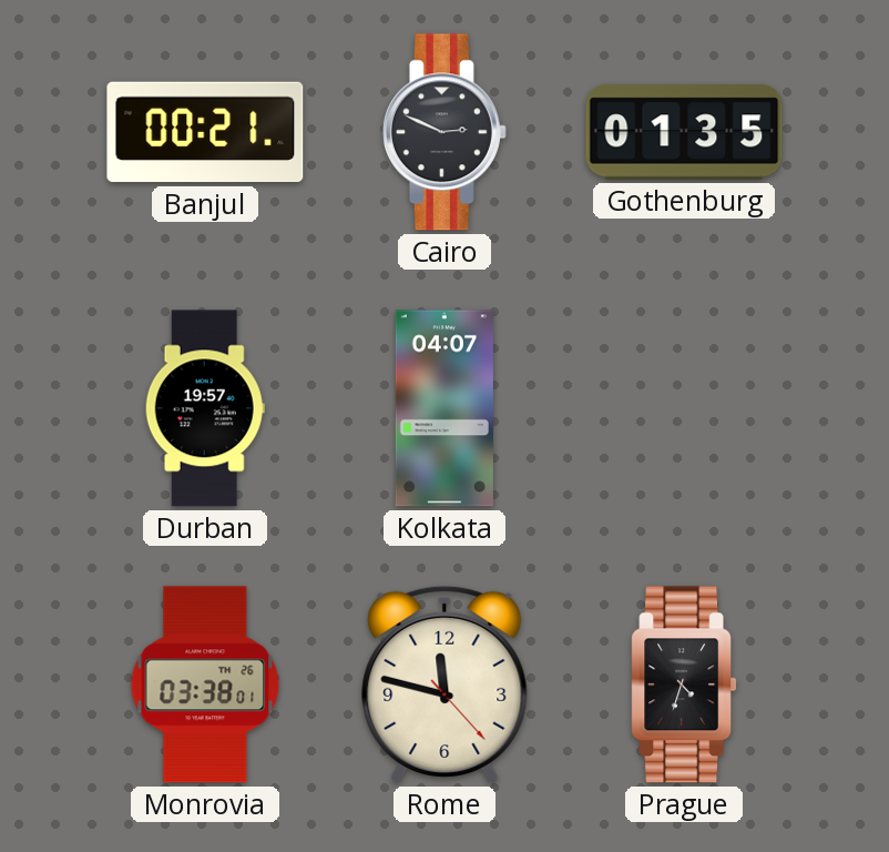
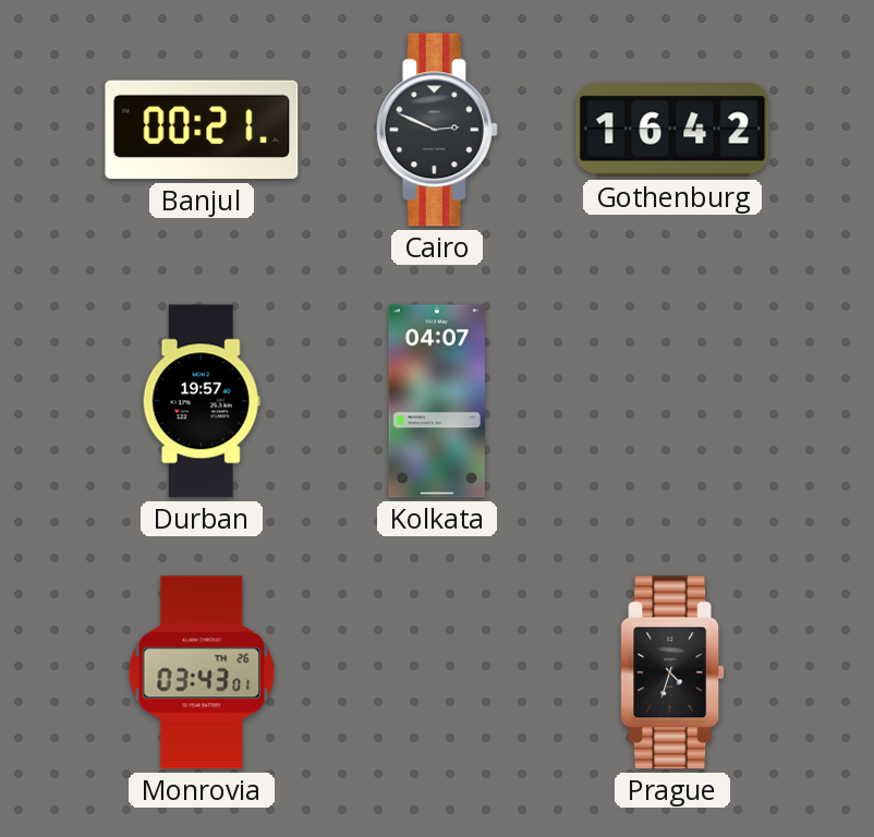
Gothenburg: 01:35 -> 16:42 (672, 130)
Monrovia: 03:38 -> 03:43 (202, 672)
Rome: 11:47 -> none (445, 684)
